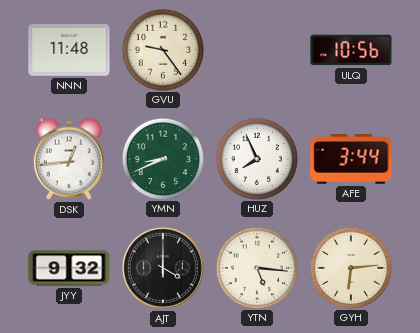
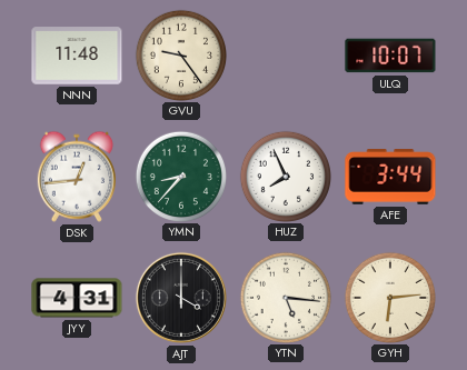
ULQ: 10:56 -> 10:07 (390, 56)
YMN: 8:41 -> 8:37 (180, 176)
JYY: 9:32 -> 4:31 (77, 298)
